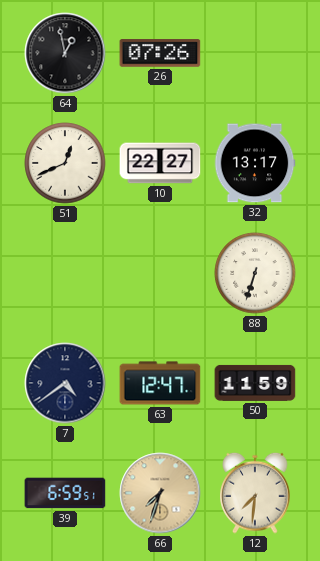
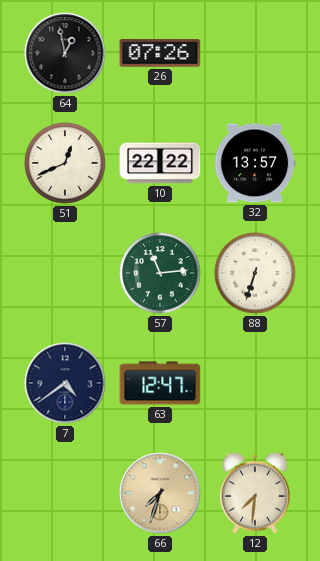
10: 22:27 -> 22:22 (160, 163)
32: 13:17 -> 13:57 (255, 163)
57: none -> 11:14 (160, 273)
50: 11:59 -> none (255, 383)
39: 6:59 -> none (65, 493)
